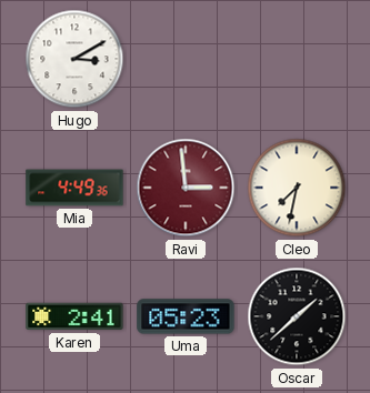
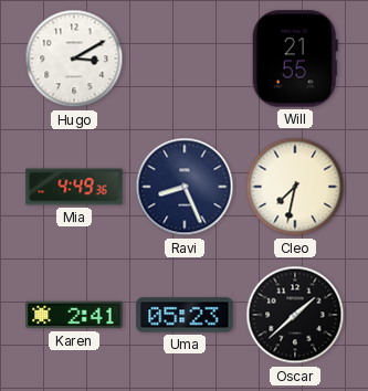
Will: none -> 21:55 (295, 59)
Ravi: 2:59 -> 8:26 (185, 187)
Ravi dial: burgundy -> navy (185, 187)
